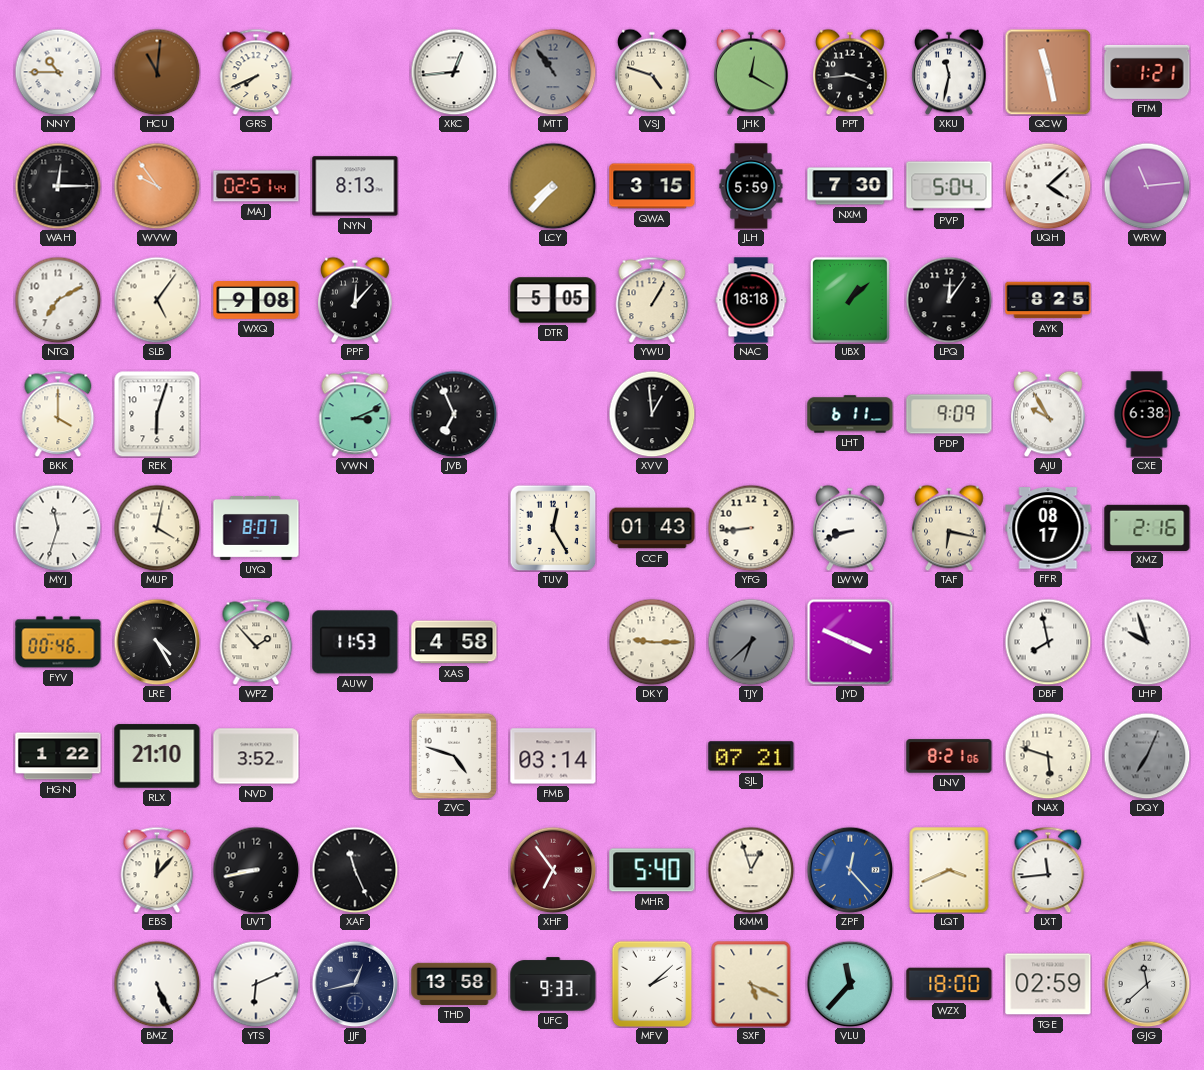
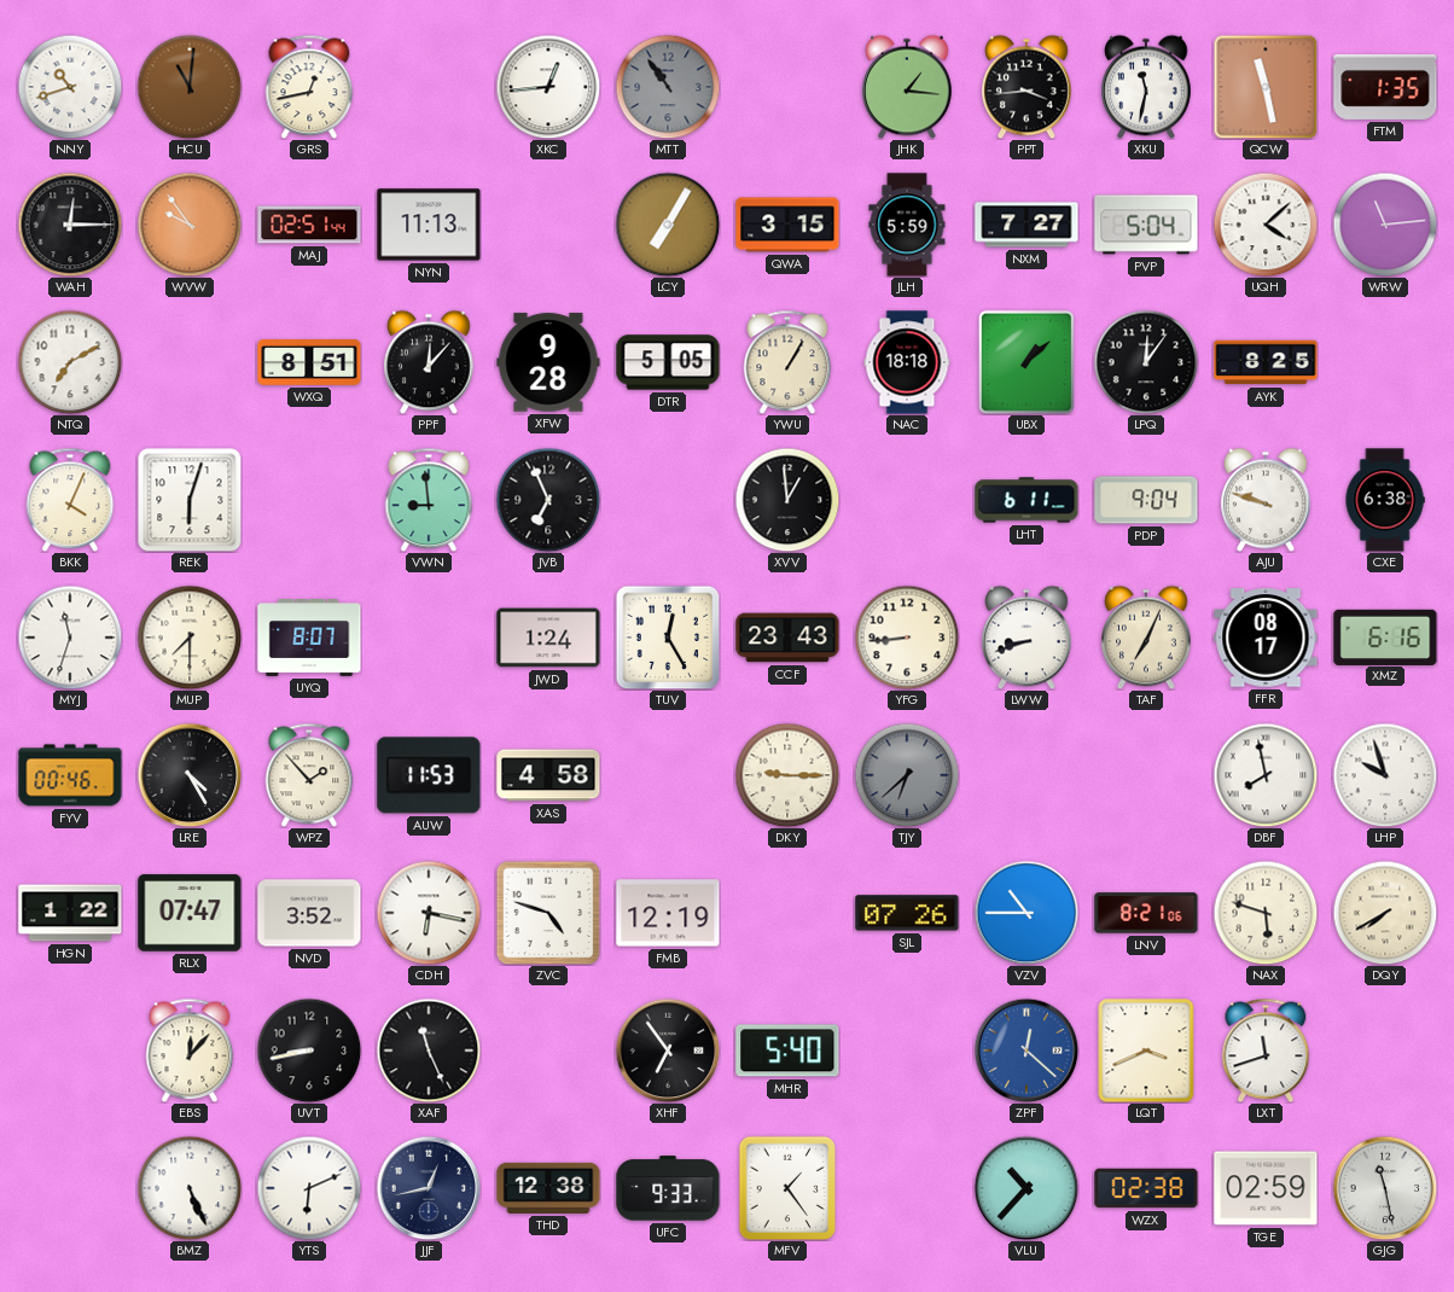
NNY: 10:45 -> 10:42 (70, 87)
GRS: 7:41 -> 12:43 (309, 87)
VSJ: 4:48 -> none (652, 72)
JHK: 12:20 -> 1:16 (907, 87)
FTM: 1:21 -> 1:35 (1385, 87)
NYN: 8:13 -> 11:13 (429, 225)
LCY: 7:37 -> 7:05 (668, 225)
NXM: 7:30 -> 7:27 (1026, 225)
SLB: 5:06 -> none (157, 300)
WXQ: 9:08 -> 8:51 (309, 363)
XFW: none -> 9:28 (548, 362)
BKK: 4:00 -> 4:04 (70, 500)
VWN: 3:11 -> 8:59 (429, 500)
PDP: 9:09 -> 9:04 (1146, 500)
AJU: 9:55 -> 9:48 (1266, 500)
MUP: 4:02 -> 7:30 (190, 638)
JWD: none -> 1:24 (548, 638)
CCF: 01:43 -> 23:43 (787, 638)
TAF: 6:17 -> 7:04 (1146, 638)
XMZ: 2:16 -> 6:16 (1385, 636)
JYD: 3:49 -> none (850, 642)
RLX: 21:10 -> 07:47 (190, 913)
CDH: none -> 6:17 (429, 913)
FMB: 03:14 -> 12:19 (668, 913)
SJL: 07:21 -> 07:26 (907, 913)
VZV: none -> 10:45 (1026, 913)
DQY: 7:04 -> 7:40 (1385, 913)
DQY dial: grey -> cream (1385, 913)
XHF dial: burgundy -> black (668, 1051)
KMM: 12:57 -> none (751, 870)
ZPF: 12:23 -> 12:22 (1026, 1051)
LXT: 11:44 -> 11:42 (1266, 1051)
THD: 13:58 -> 12:38 (548, 1188)
MFV: 2:08 -> 1:24 (787, 1188)
SXF: 5:19 -> none (751, 984)
VLU: 11:37 -> 10:37 (1026, 1188)
WZX: 18:00 -> 02:38 (1146, 1188)
GJG: 11:38 -> 11:28 (1385, 1188)
